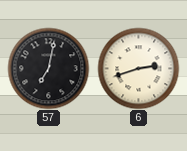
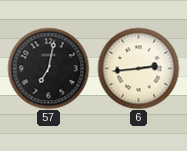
6: 2:42 -> 2:44 (138, 68)
